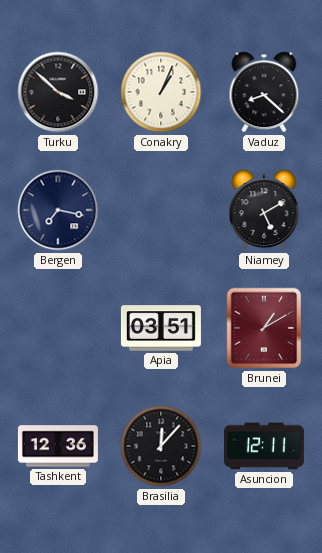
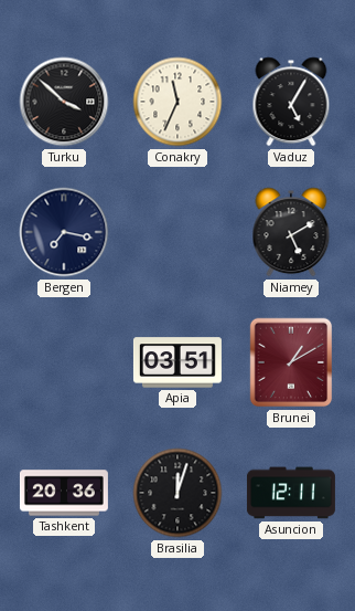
Conakry: 1:04 -> 11:34 (177, 102)
Vaduz: 8:22 -> 5:05 (291, 102)
Tashkent: 12:36 -> 20:36 (64, 493)
Brasilia: 12:07 -> 12:03 (177, 493)
